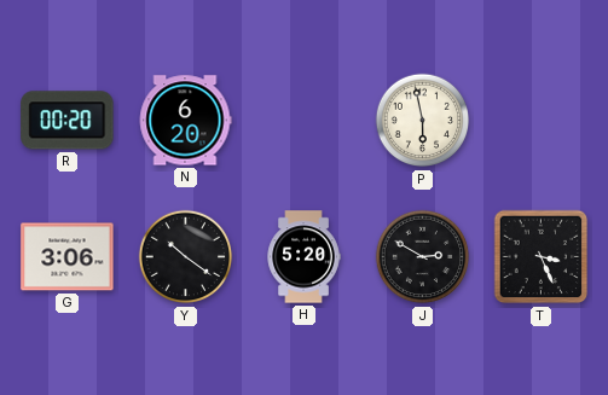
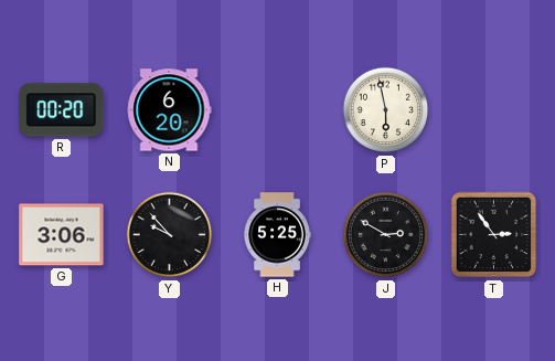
Y: 10:21 -> 9:53 (170, 235)
H: 5:20 -> 5:25 (277, 235)
T: 3:26 -> 2:54 (494, 235)
